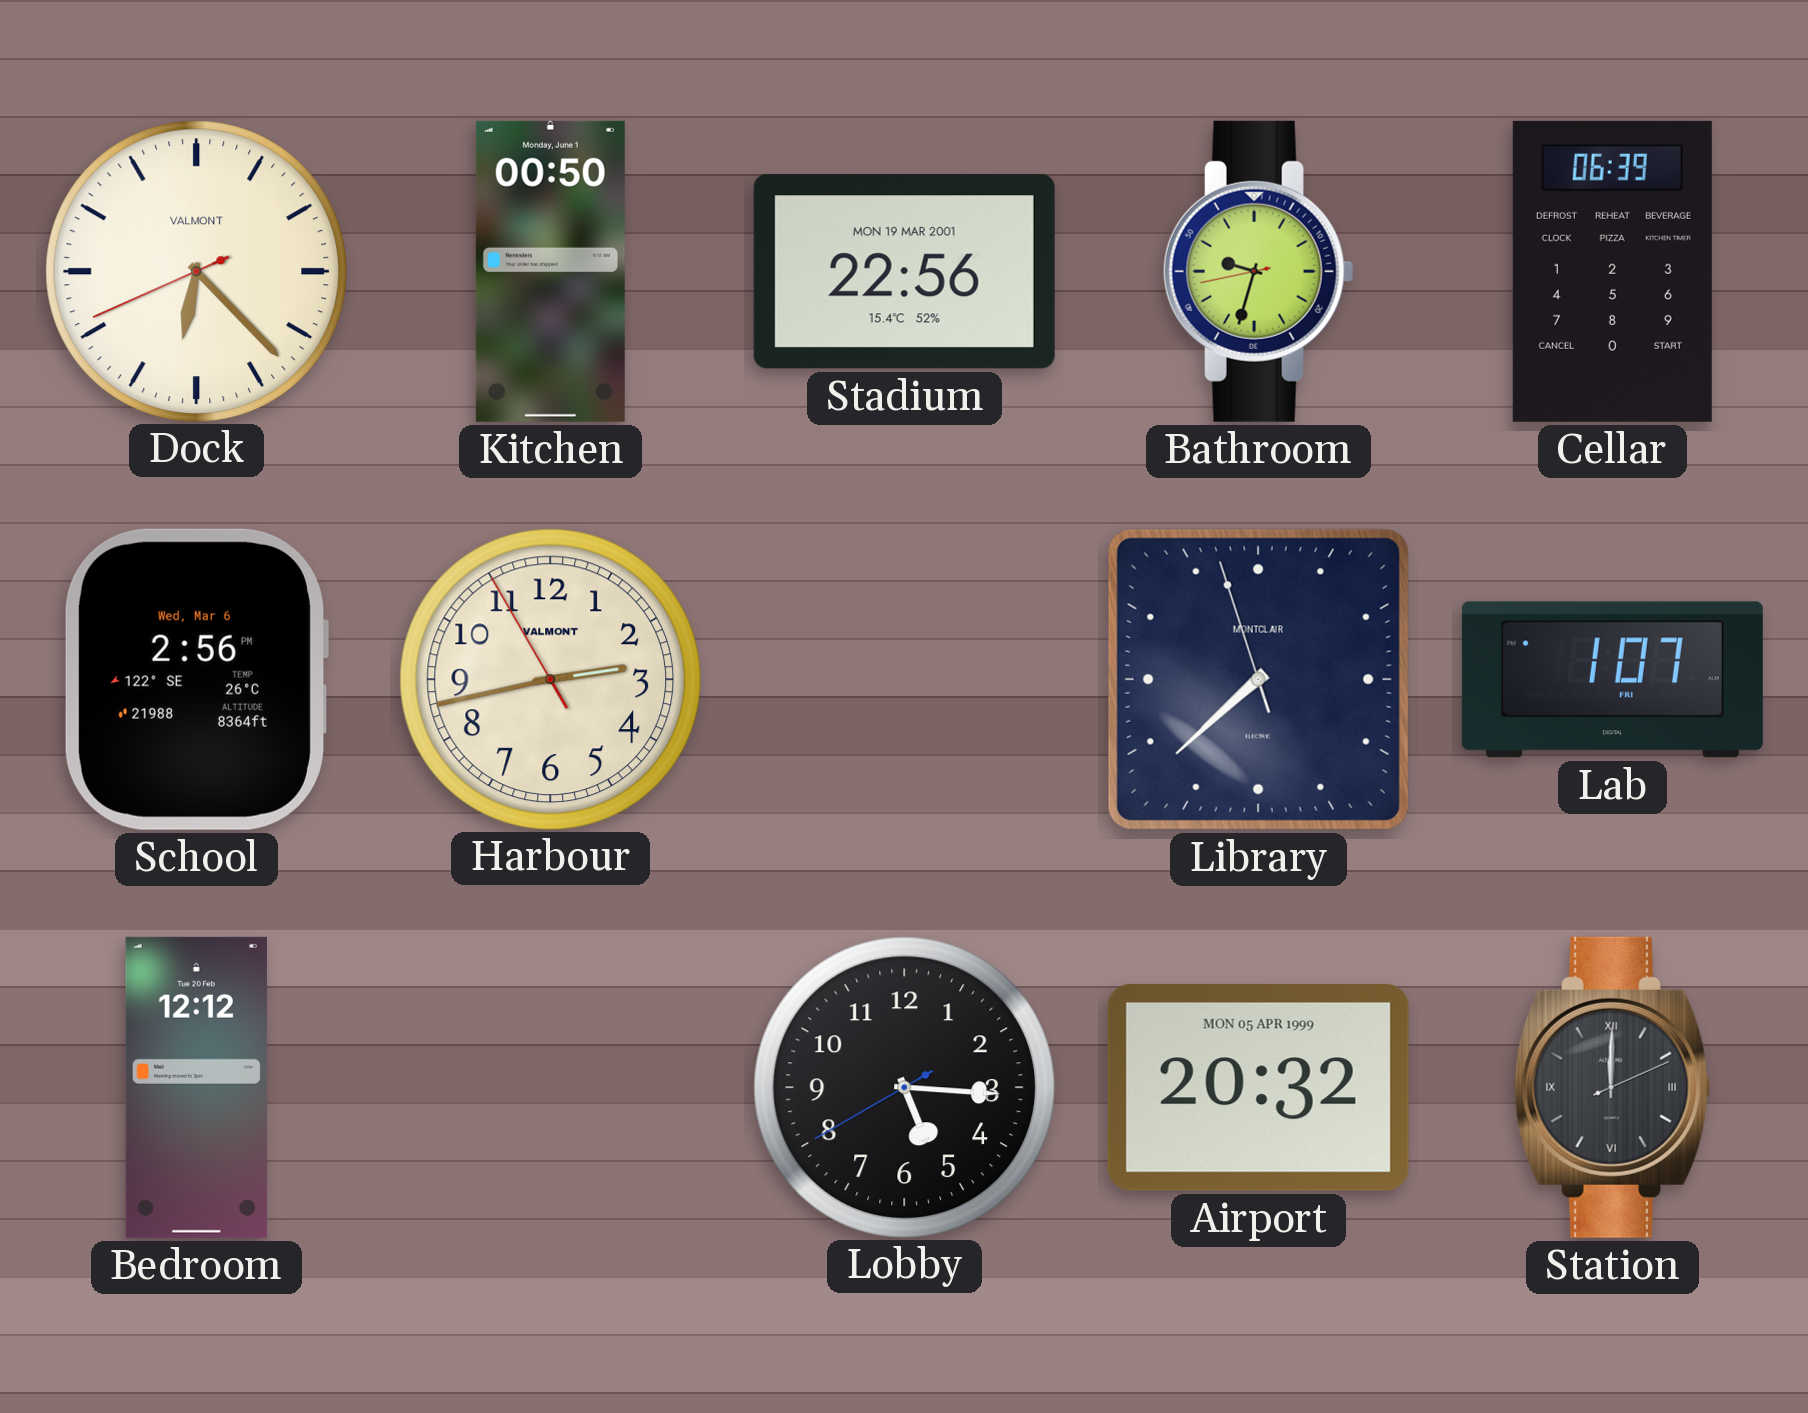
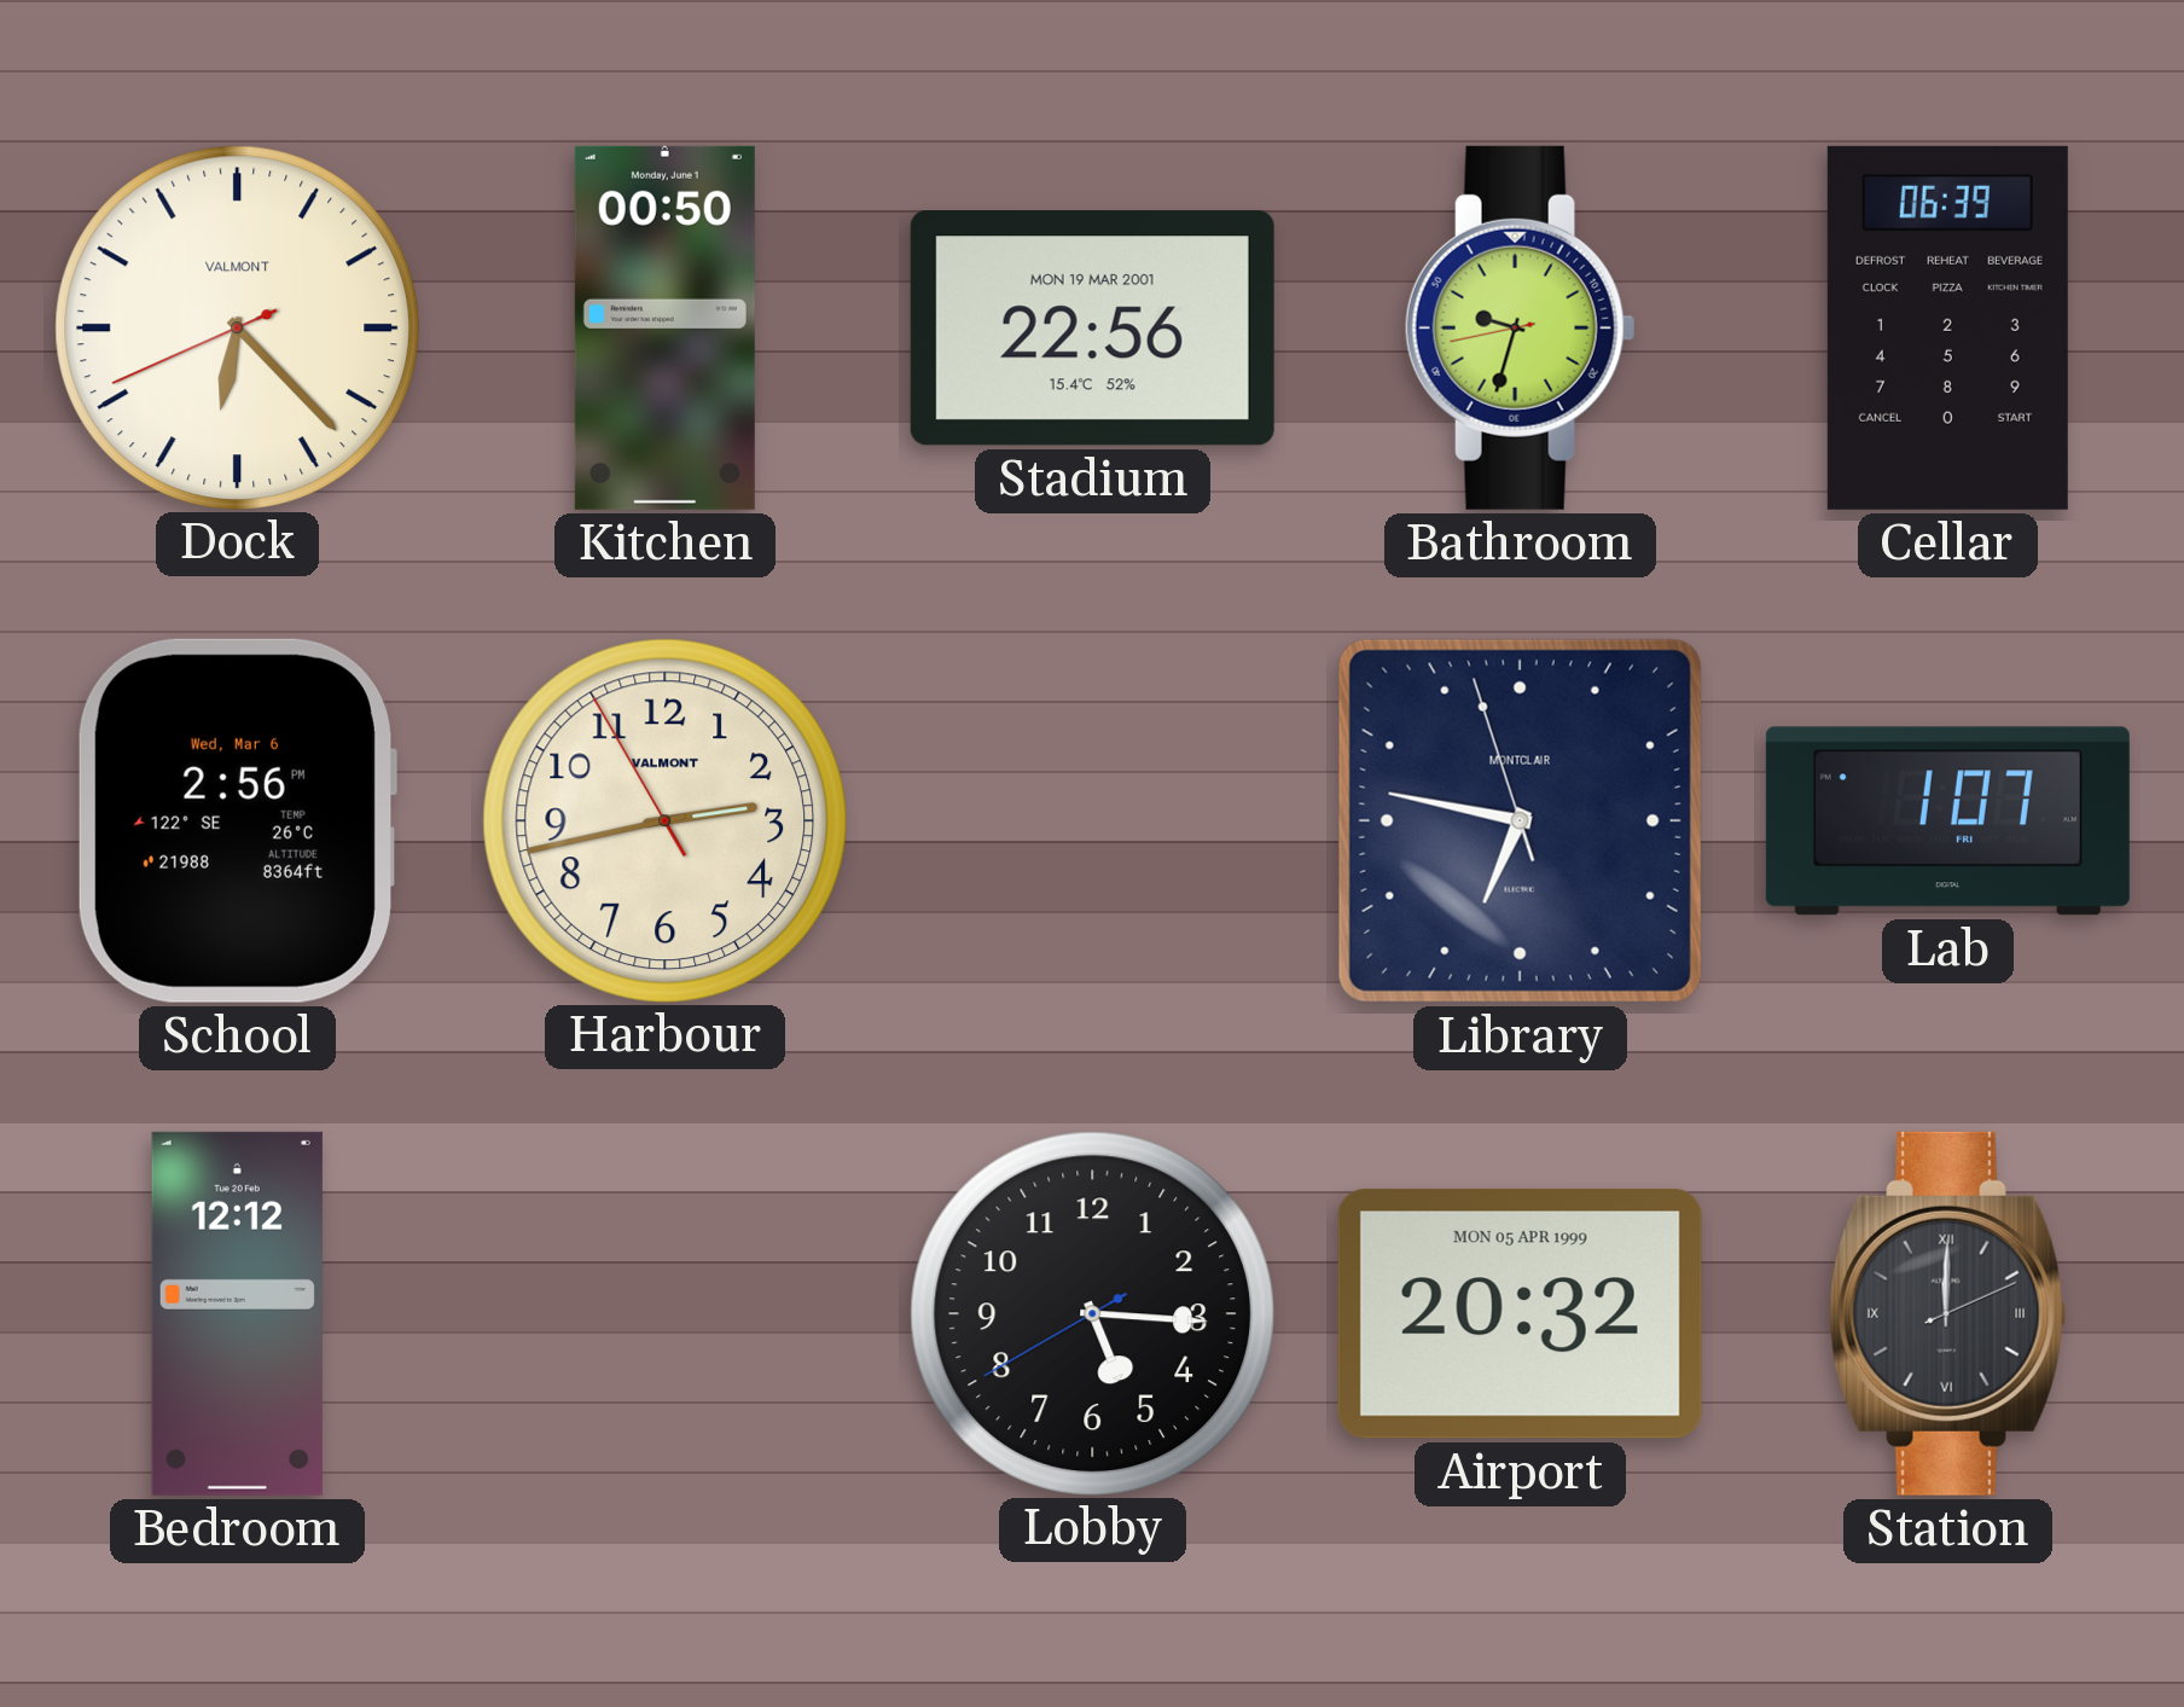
Library: 7:37 -> 6:46 (1520, 820)
